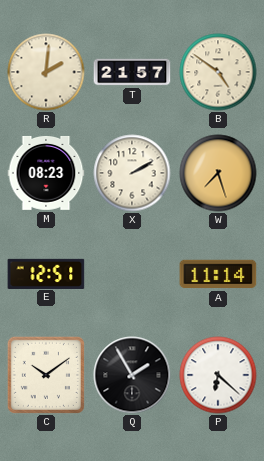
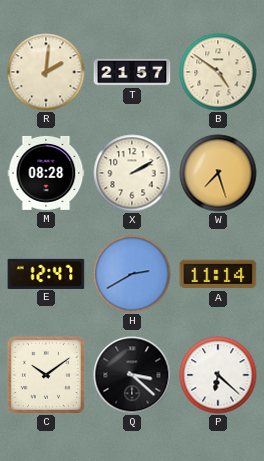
M: 08:23 -> 08:28 (46, 173)
E: 12:51 -> 12:47 (46, 273)
H: none -> 2:40 (132, 274)
Q: 1:55 -> 3:22 (132, 375)
